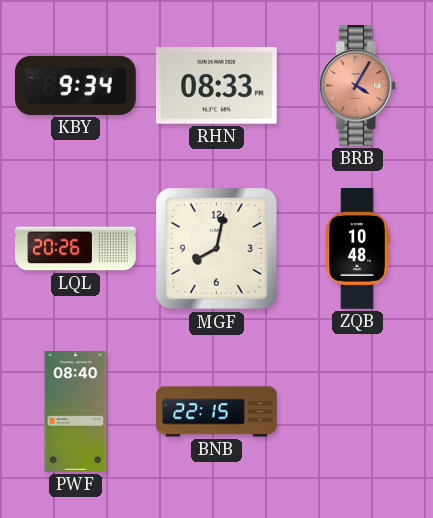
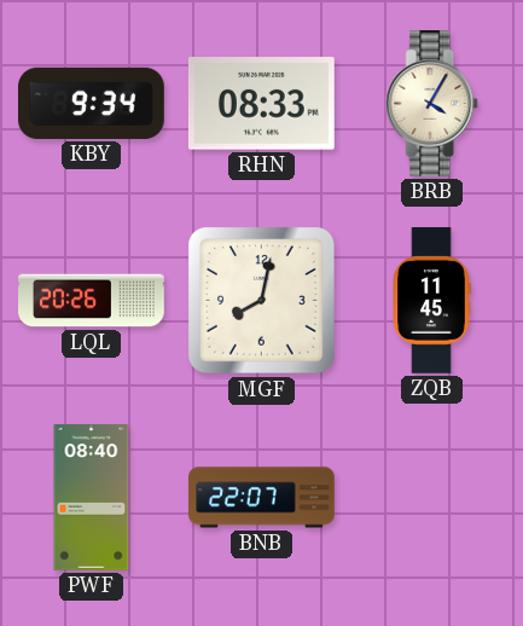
BRB dial: salmon -> cream (432, 104)
ZQB: 10:48 -> 11:45 (431, 301)
BNB: 22:15 -> 22:07 (262, 498)
